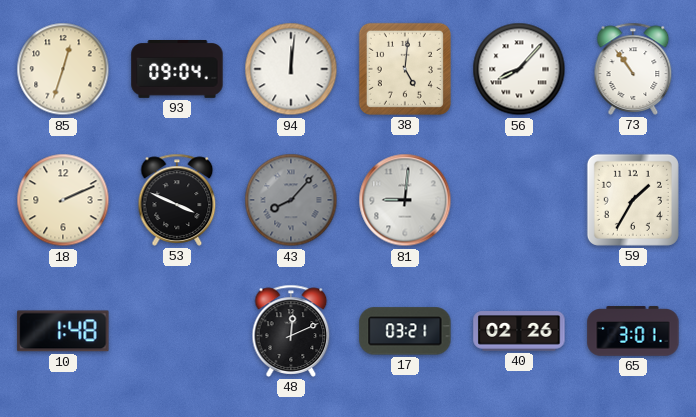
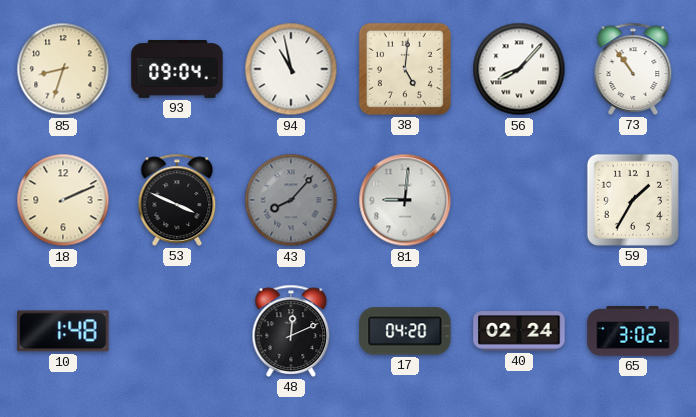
85: 12:33 -> 8:33 (63, 69)
94: 12:01 -> 10:58 (291, 69)
17: 03:21 -> 04:20 (405, 331)
40: 02:26 -> 02:24 (519, 331)
65: 3:01 -> 3:02 (633, 331)
